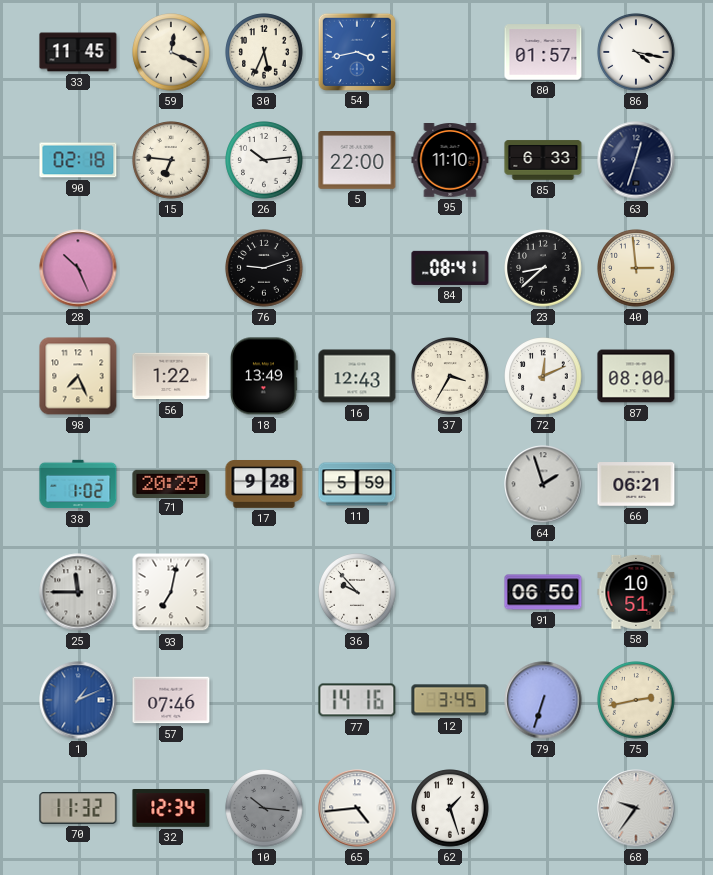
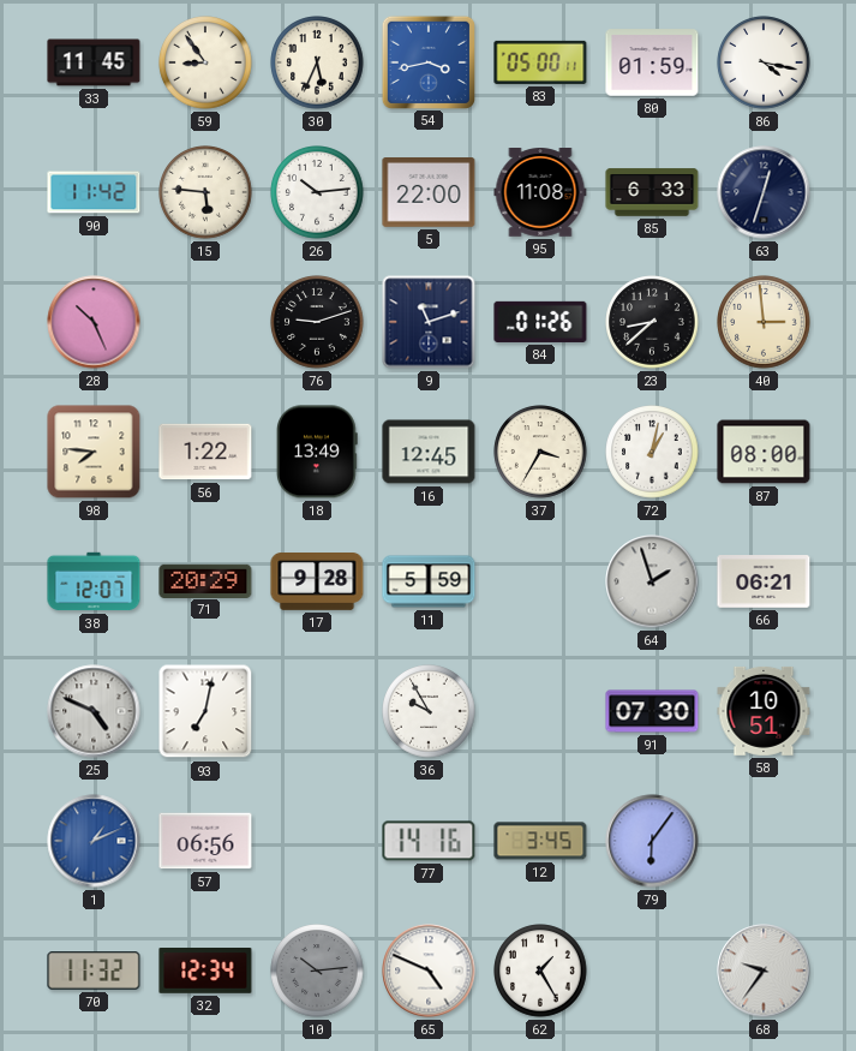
59: 12:19 -> 8:54 (205, 62)
83: none -> 05:00 (540, 62)
80: 01:57 -> 01:59 (652, 62)
90: 02:18 -> 11:42 (94, 192)
15: 6:46 -> 5:46 (205, 192)
95: 11:10 -> 11:08 (540, 193)
9: none -> 11:12 (429, 322)
84: 08:41 -> 01:26 (540, 322)
98: 7:26 -> 7:46 (94, 452)
16: 12:43 -> 12:45 (429, 452)
72: 12:11 -> 1:02 (652, 452)
38: 1:02 -> 12:07 (94, 581)
25: 11:45 -> 4:49 (94, 711)
36: 9:53 -> 9:55 (429, 711)
91: 06:50 -> 07:30 (652, 711)
57: 07:46 -> 06:56 (205, 841)
79: 6:33 -> 6:06 (652, 841)
75: 2:43 -> none (636, 700)
10: 10:16 -> 10:14 (317, 971)
65: 4:44 -> 4:49 (429, 971)
62: 1:27 -> 1:25 (540, 971)
